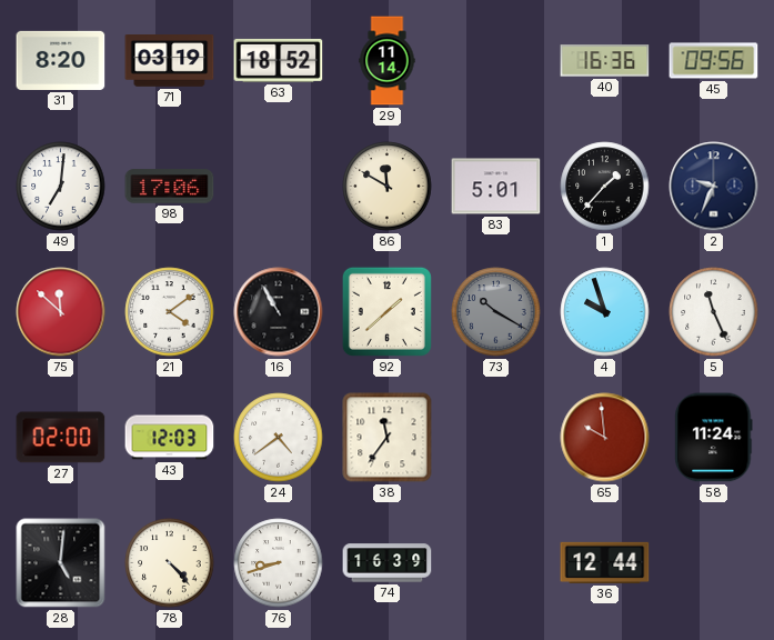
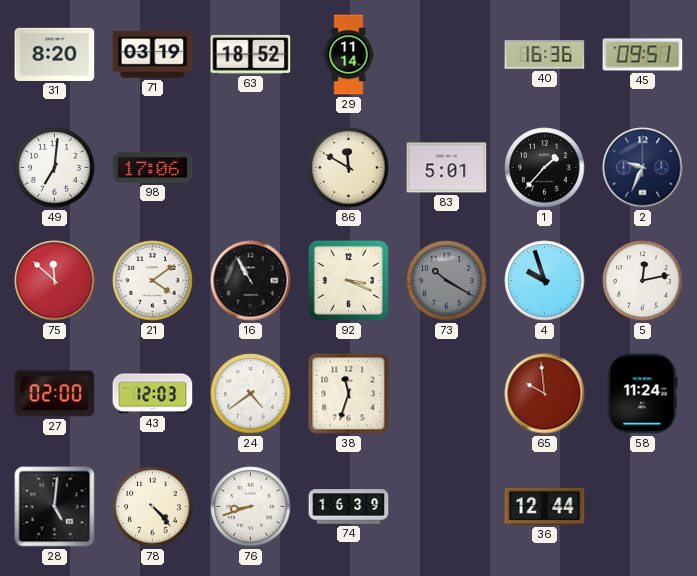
45: 09:56 -> 09:51 (643, 55)
92: 1:38 -> 3:19 (348, 280)
5: 11:26 -> 12:13 (643, 281)
38: 11:36 -> 11:33 (349, 394)
